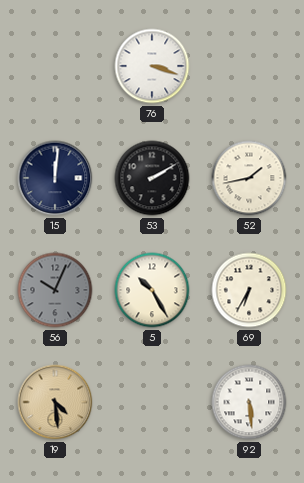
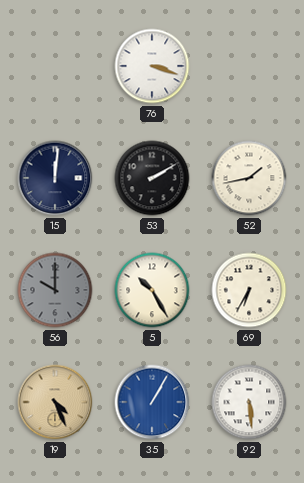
56: 10:04 -> 10:00 (55, 290)
19: 4:29 -> 4:26 (55, 402)
35: none -> 1:05 (152, 402)
